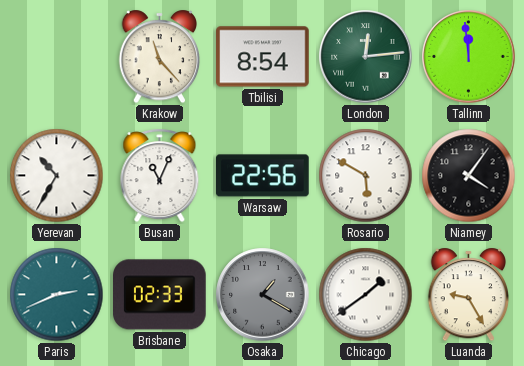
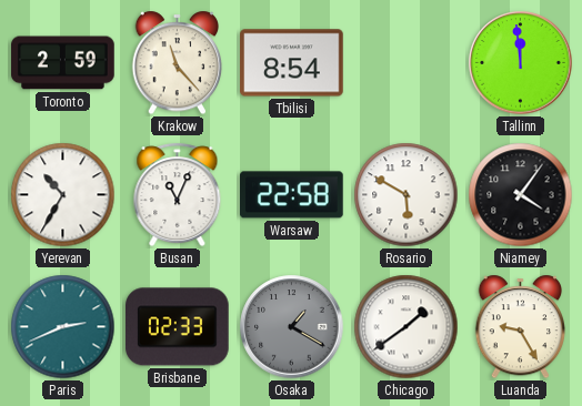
Toronto: none -> 2:59 (63, 63)
London: 12:14 -> none (366, 57)
Warsaw: 22:56 -> 22:58 (292, 195)
